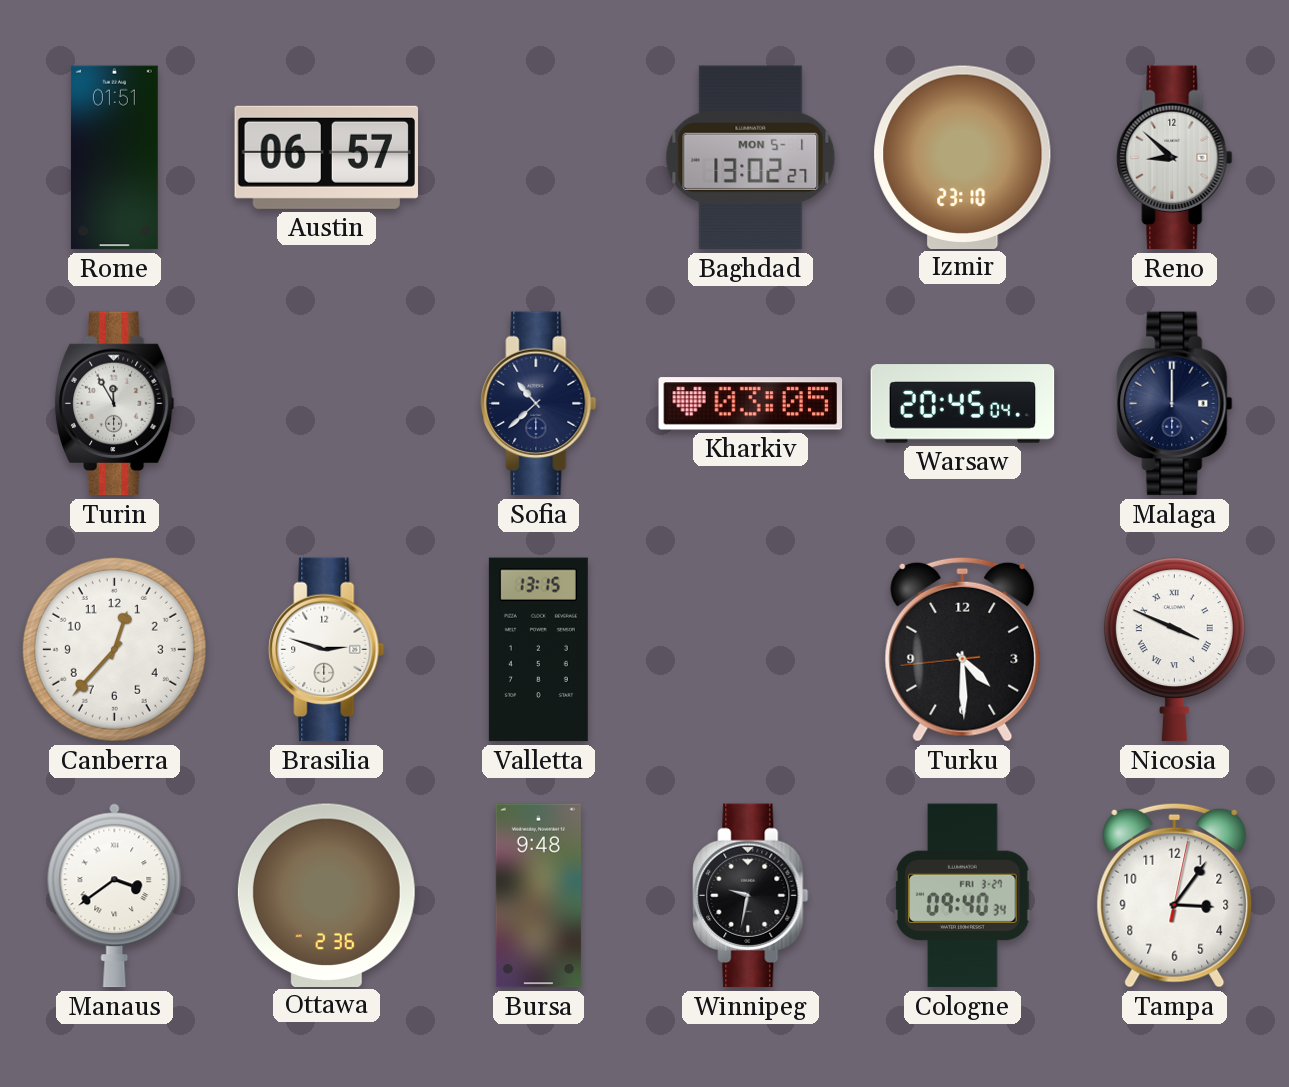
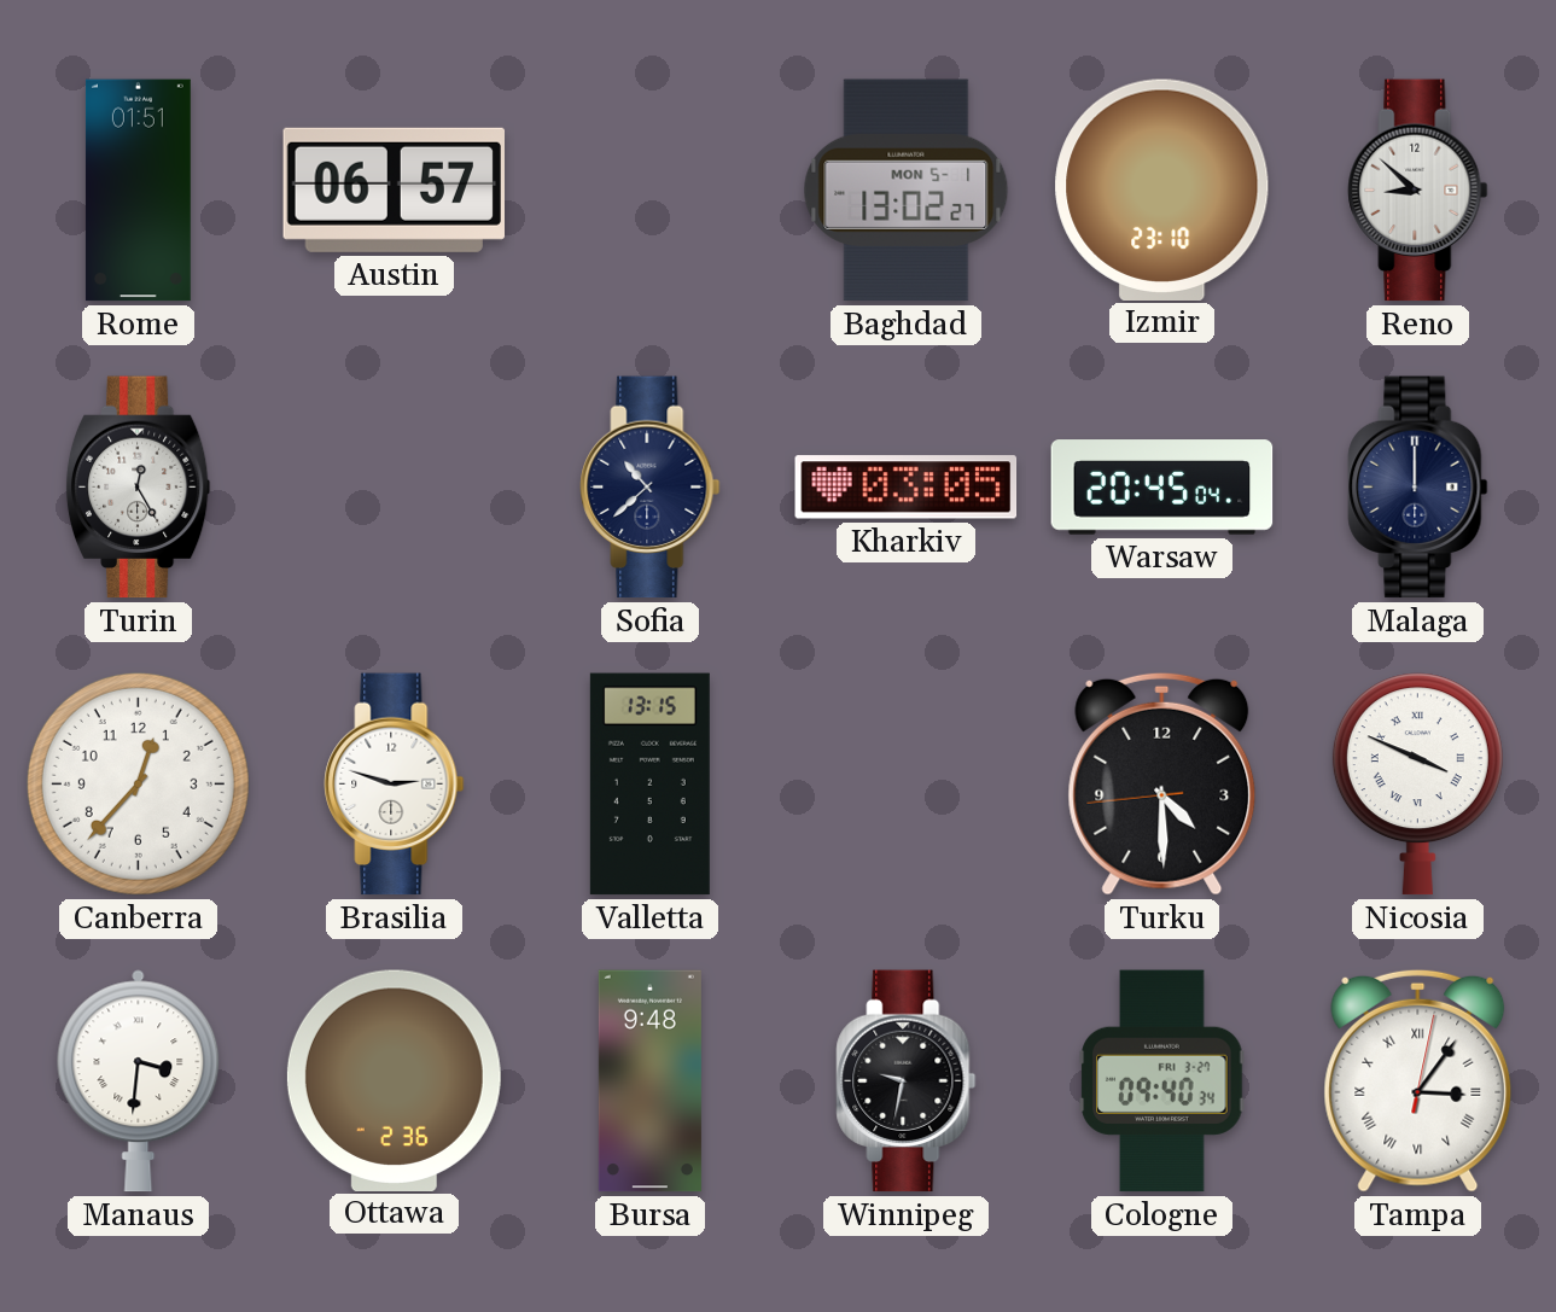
Turin: 11:55 -> 12:25 (138, 488)
Manaus: 3:39 -> 3:31 (139, 1081)
Tampa numerals: Arabic -> Roman (1418, 1080)
